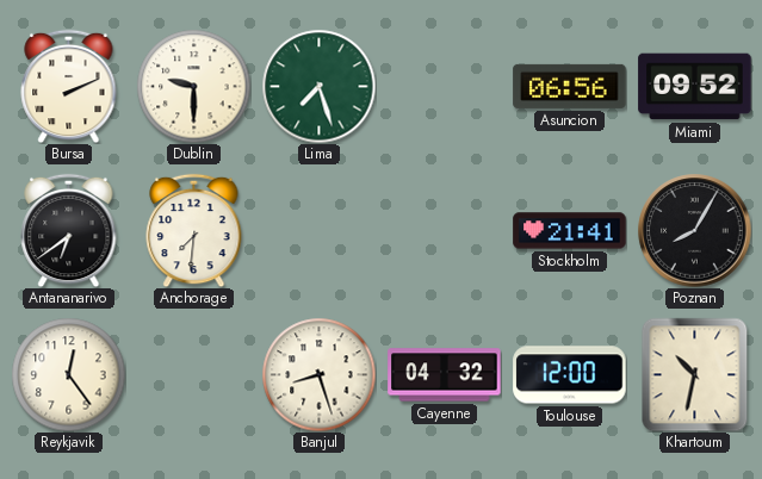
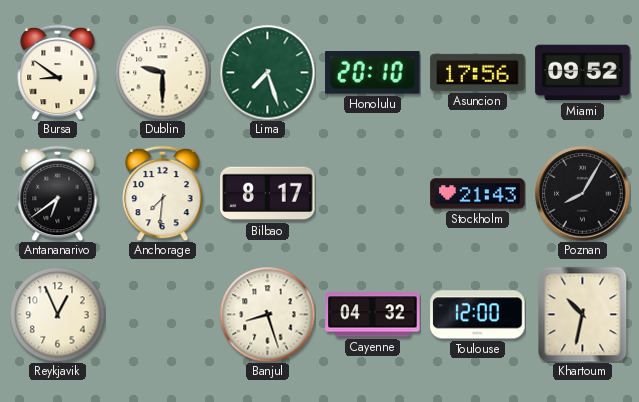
Bursa: 2:11 -> 8:51 (58, 72)
Honolulu: none -> 20:10 (373, 73)
Asuncion: 06:56 -> 17:56 (478, 72)
Bilbao: none -> 8:17 (268, 194)
Stockholm: 21:41 -> 21:43 (478, 194)
Reykjavik: 12:24 -> 12:56 (57, 314)
